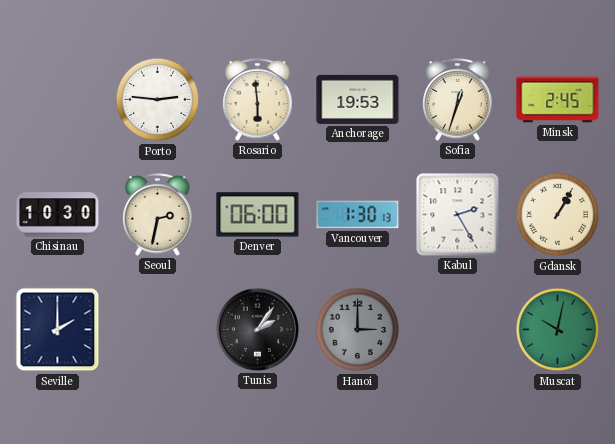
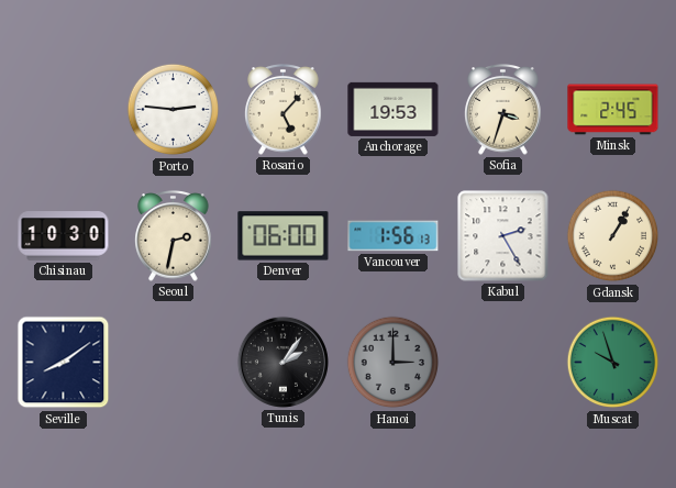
Rosario: 5:59 -> 5:07 (284, 110)
Sofia: 12:33 -> 3:33 (503, 110)
Vancouver: 1:30 -> 1:56 (394, 236)
Seville: 2:00 -> 8:09 (64, 363)
Muscat: 10:02 -> 9:57 (613, 363)
